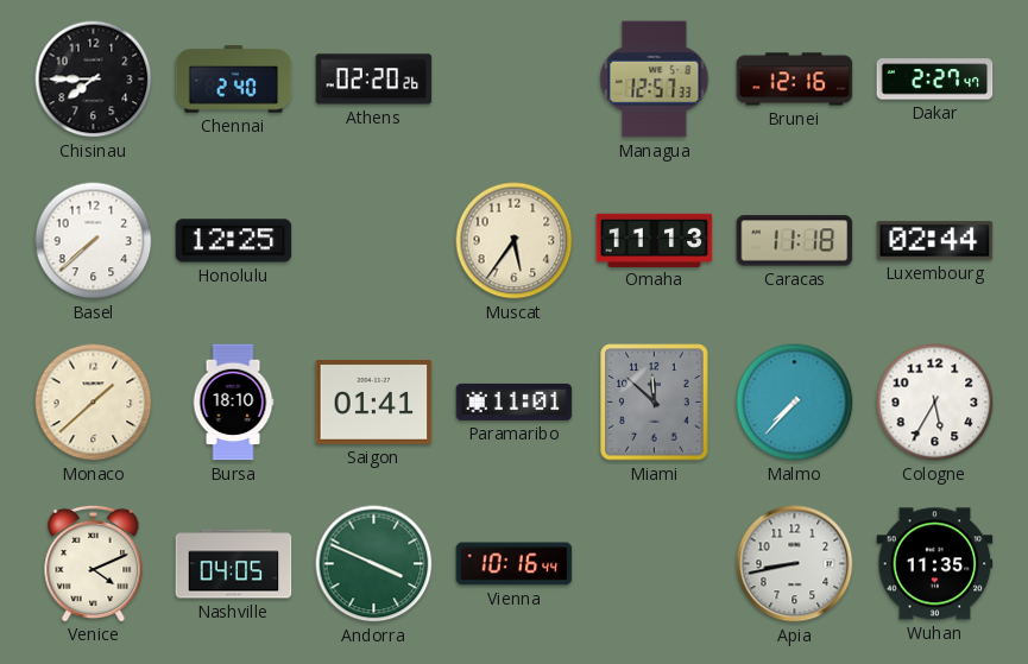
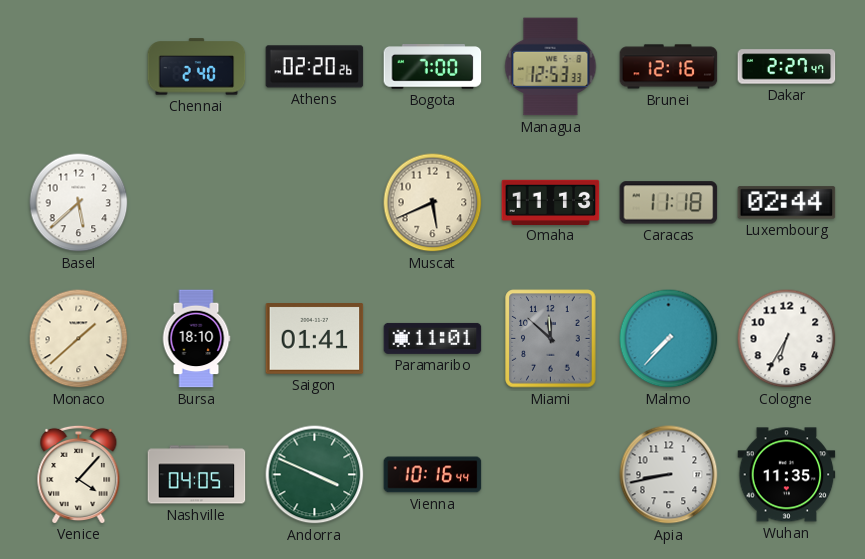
Chisinau: 7:45 -> none (94, 80)
Bogota: none -> 7:00 (433, 67)
Managua: 12:57 -> 12:53 (551, 67)
Basel: 7:38 -> 5:38 (79, 203)
Honolulu: 12:25 -> none (234, 241)
Muscat: 5:36 -> 5:41 (433, 203)
Cologne: 5:35 -> 6:35 (787, 339)
Venice: 4:11 -> 4:07 (79, 474)
